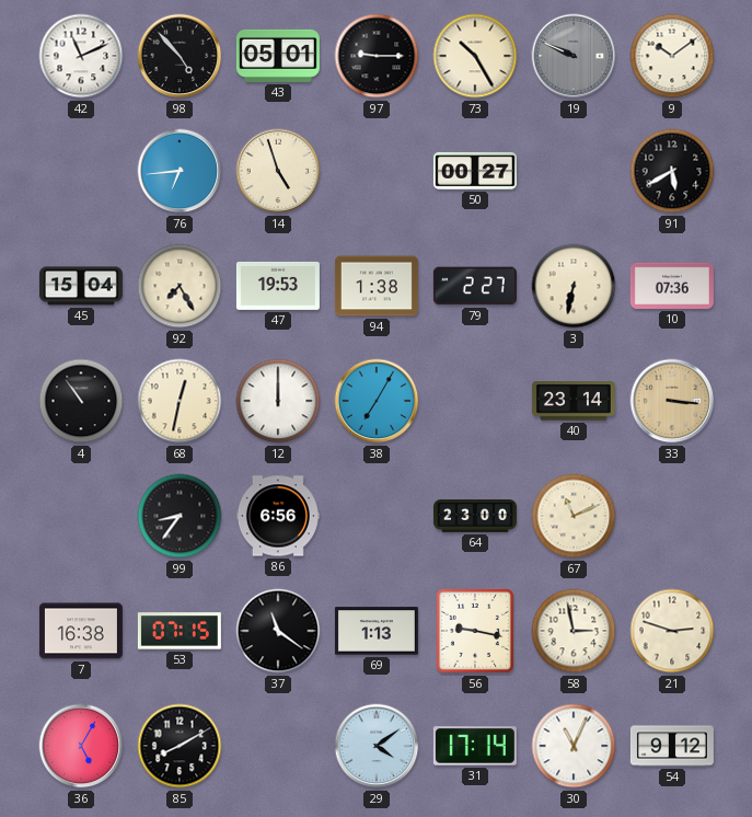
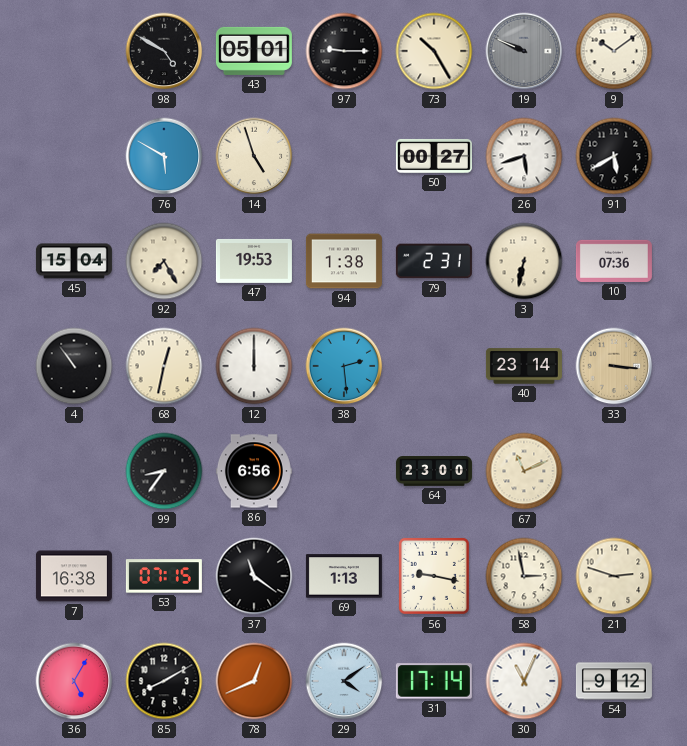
42: 11:11 -> none (81, 56)
98: 4:53 -> 4:50 (164, 51)
76: 6:44 -> 5:50 (164, 156)
26: none -> 5:42 (524, 156)
79: 2:27 -> 2:31 (434, 261)
38: 7:05 -> 2:29 (344, 366)
78: none -> 12:41 (254, 681)
